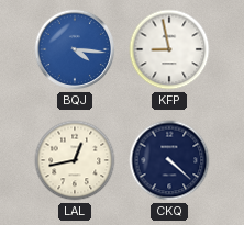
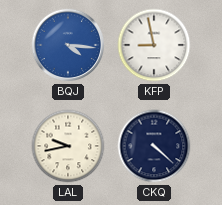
LAL: 12:43 -> 9:43 (68, 146)
